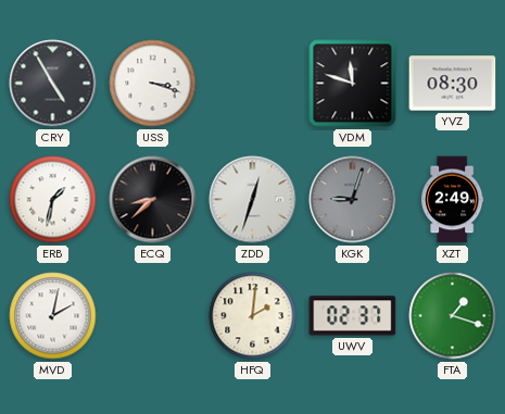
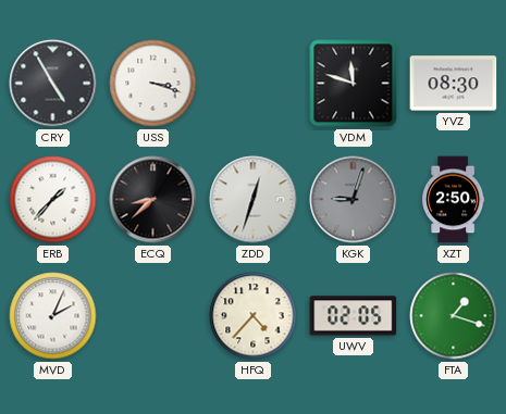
ERB: 1:32 -> 1:37 (53, 200)
XZT: 2:49 -> 2:50 (454, 200)
MVD: 2:02 -> 2:04 (53, 316)
HFQ: 2:01 -> 4:37 (254, 316)
UWV: 02:37 -> 02:05 (354, 316)
